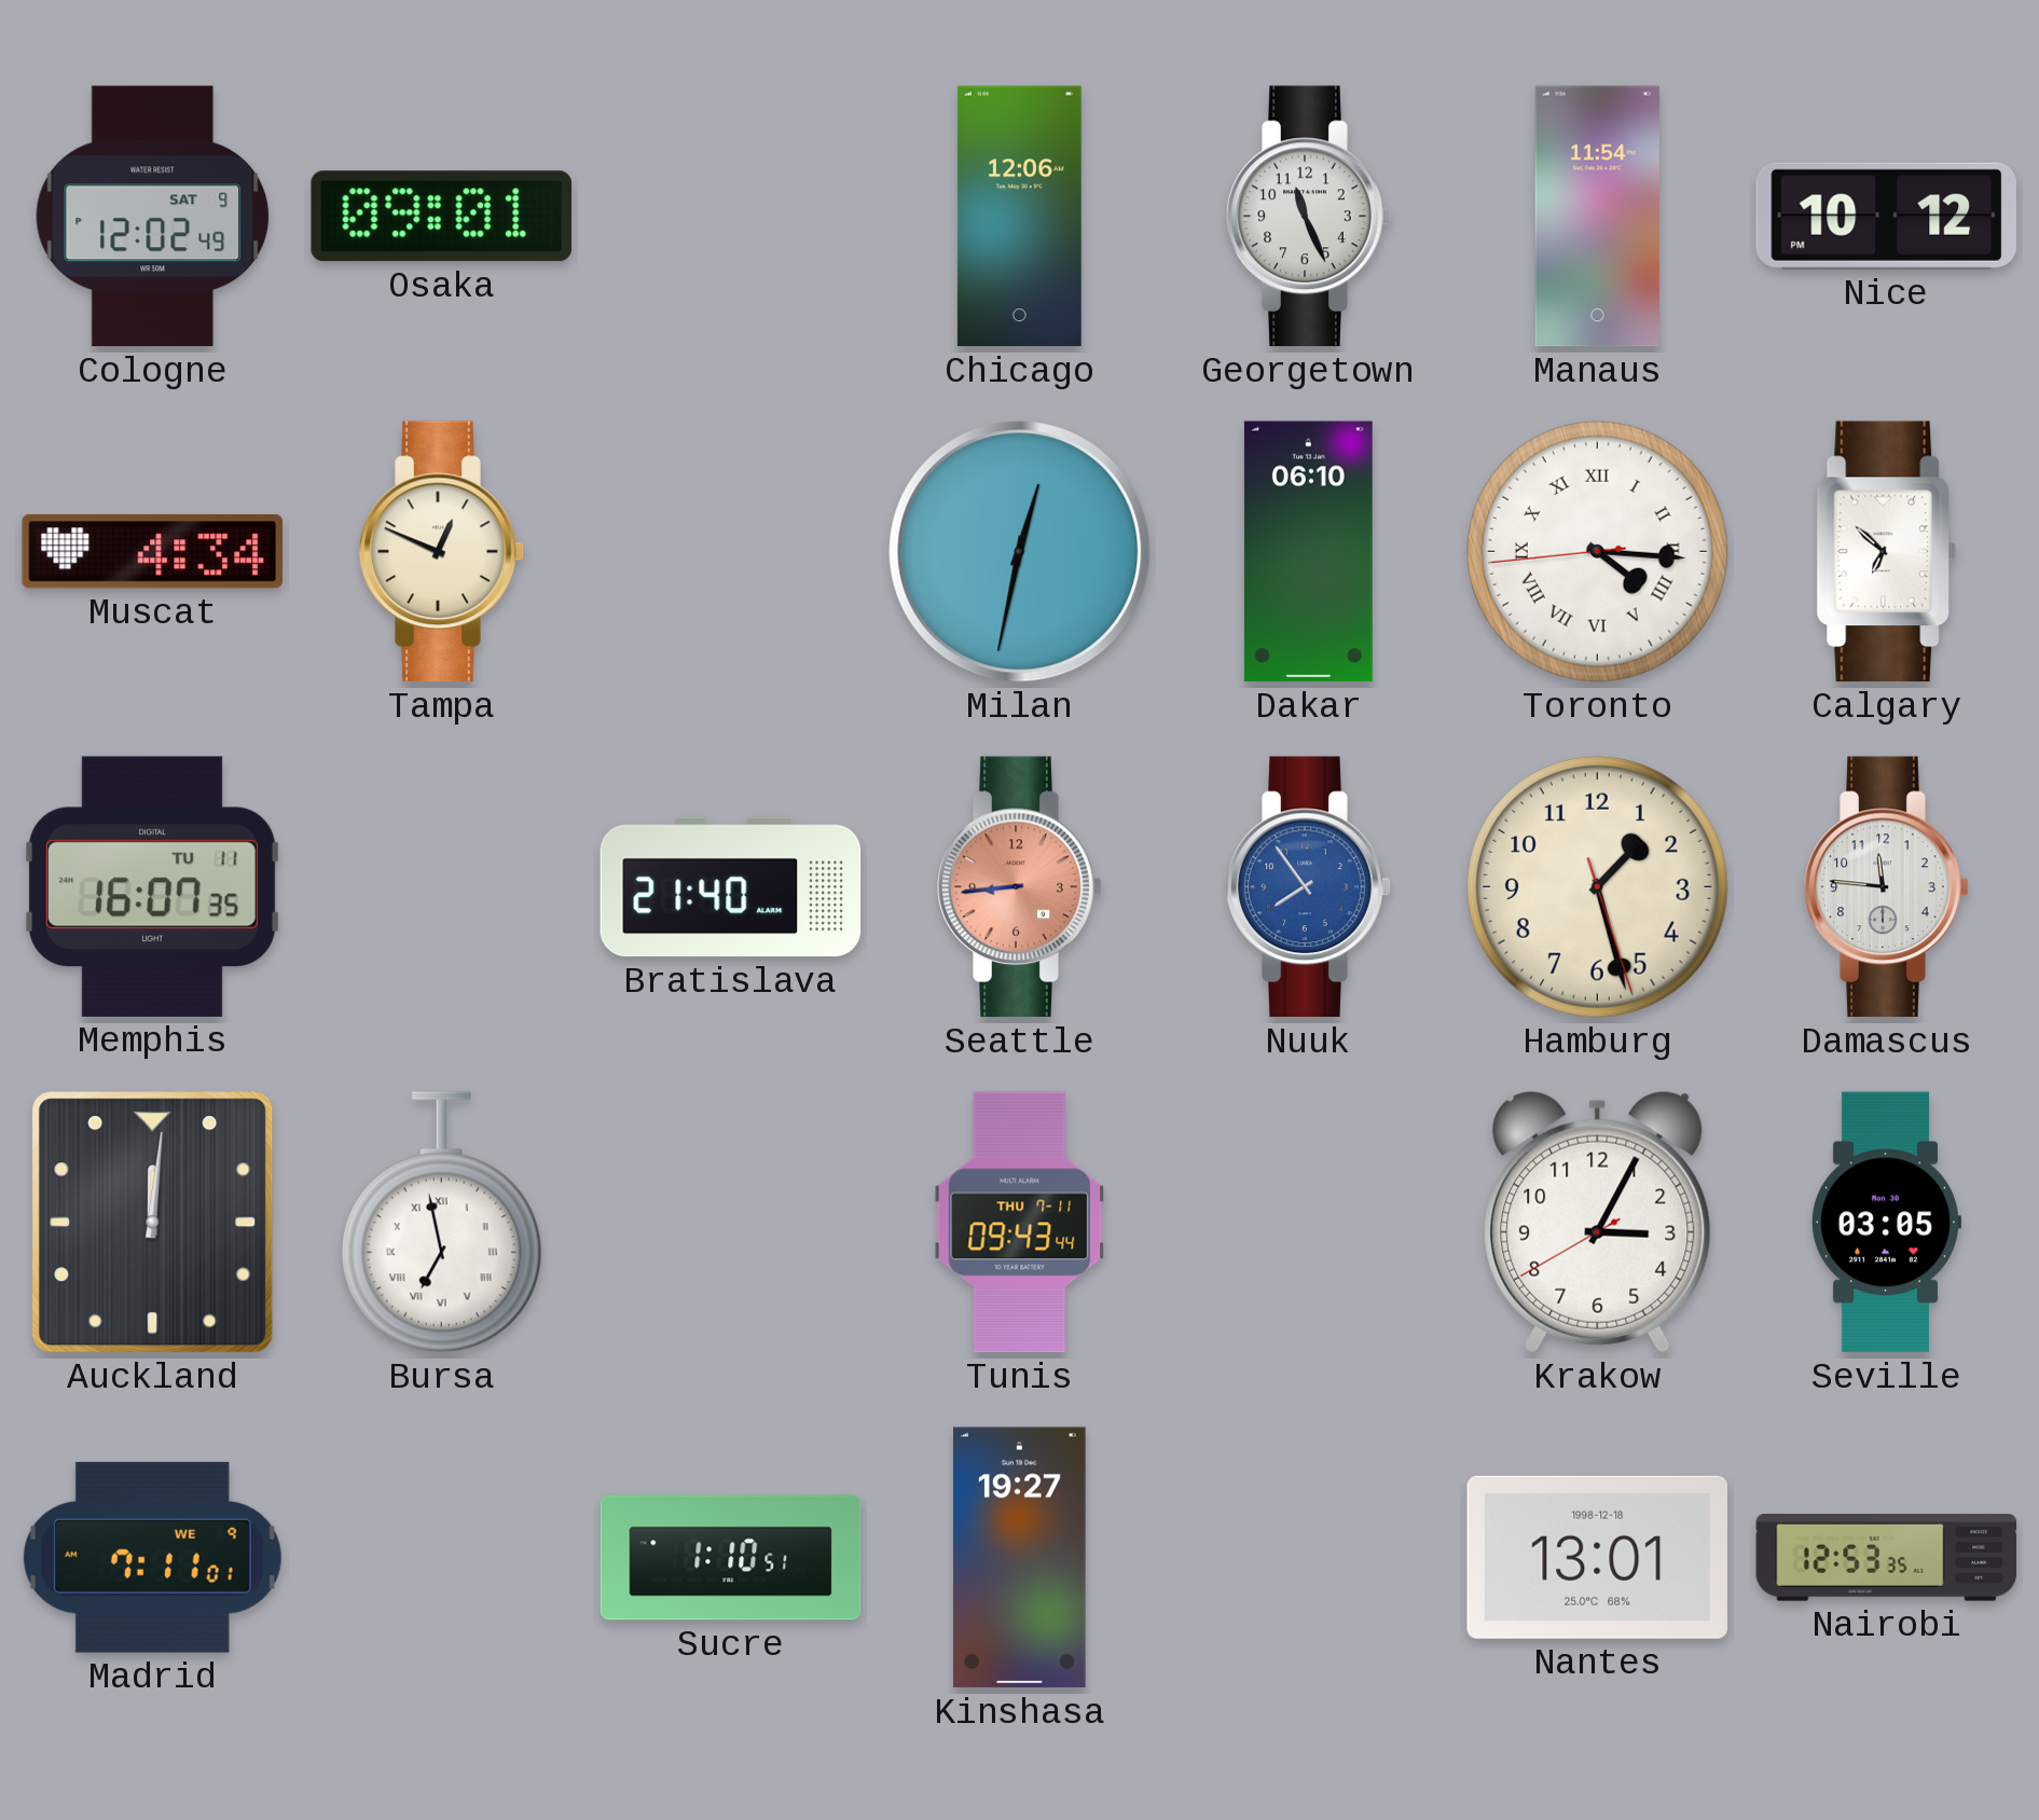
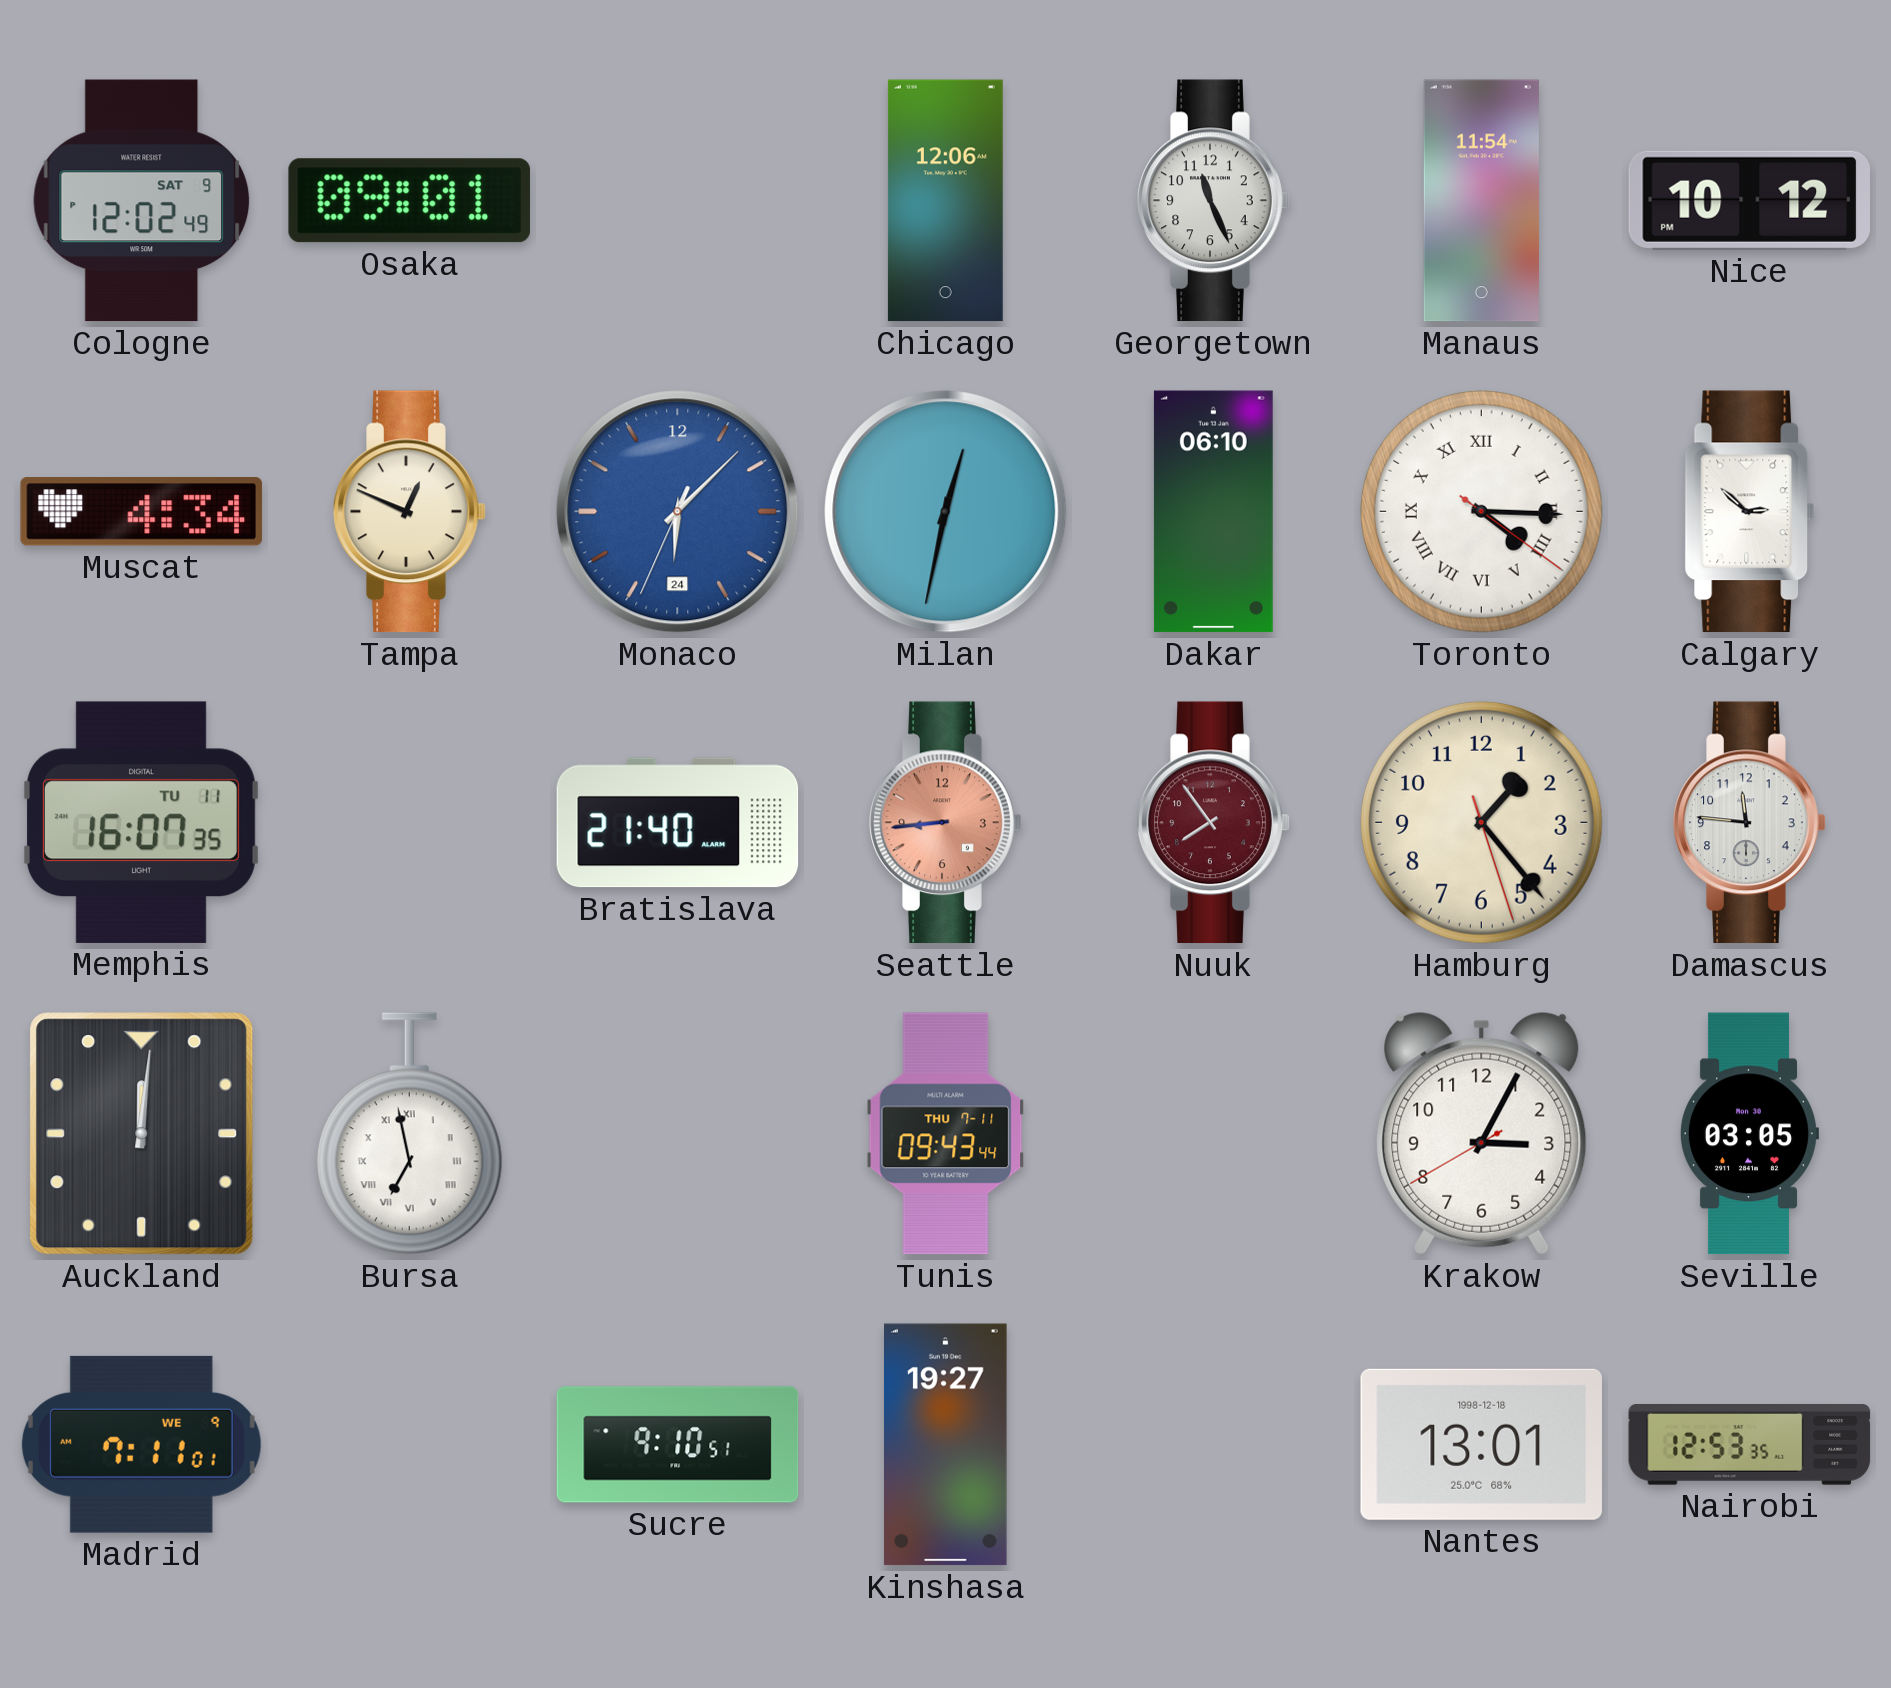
Monaco: none -> 6:07 (678, 512)
Toronto: 4:15:44 -> 4:15:21 (1481, 511)
Calgary: 6:52 -> 2:52 (1750, 512)
Nuuk dial: blue -> burgundy (1214, 823)
Hamburg: 1:27 -> 1:23 (1481, 822)
Sucre: 1:10 -> 9:10 (678, 1445)
